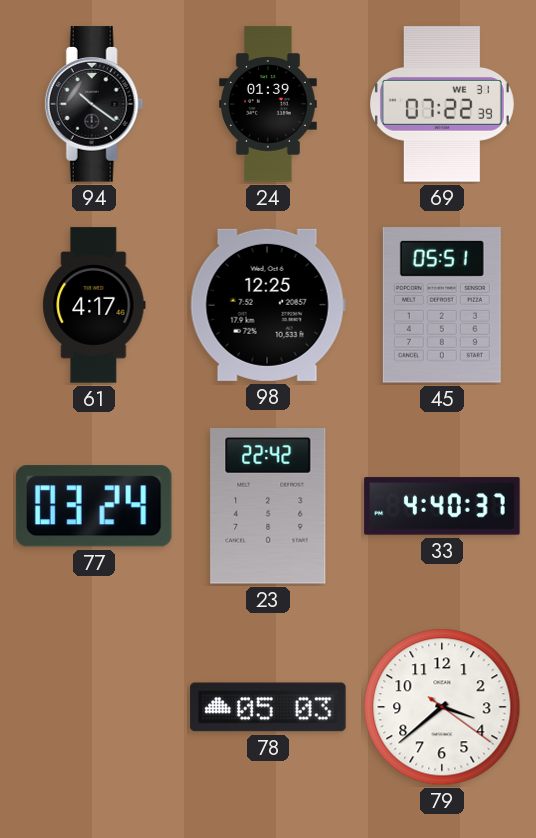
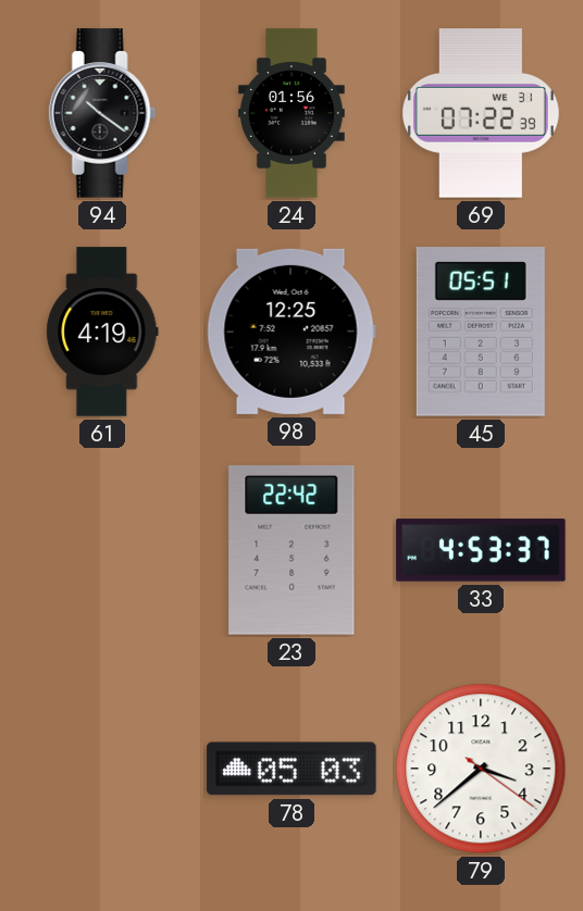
24: 01:39 -> 01:56 (293, 113)
61: 4:17 -> 4:19 (102, 332)
77: 03:24 -> none (94, 506)
33: 4:40 -> 4:53 (481, 550)
